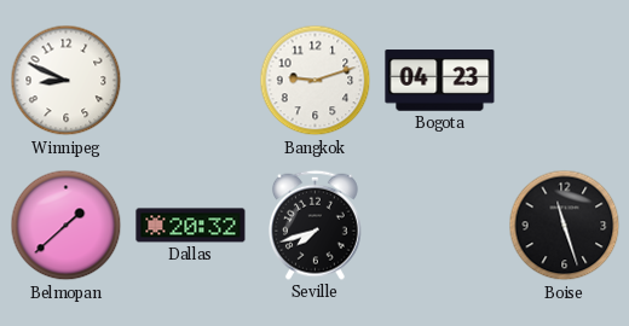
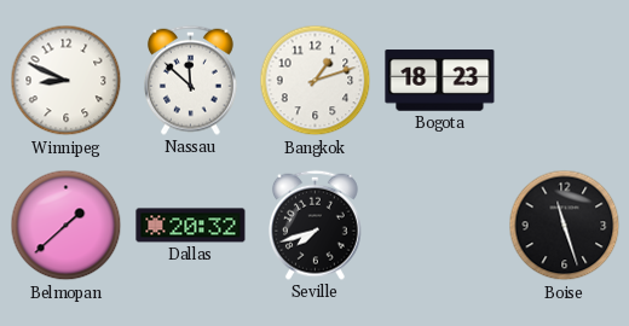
Nassau: none -> 11:52 (191, 80)
Bangkok: 9:12 -> 1:12 (316, 81)
Bogota: 04:23 -> 18:23 (440, 81)
